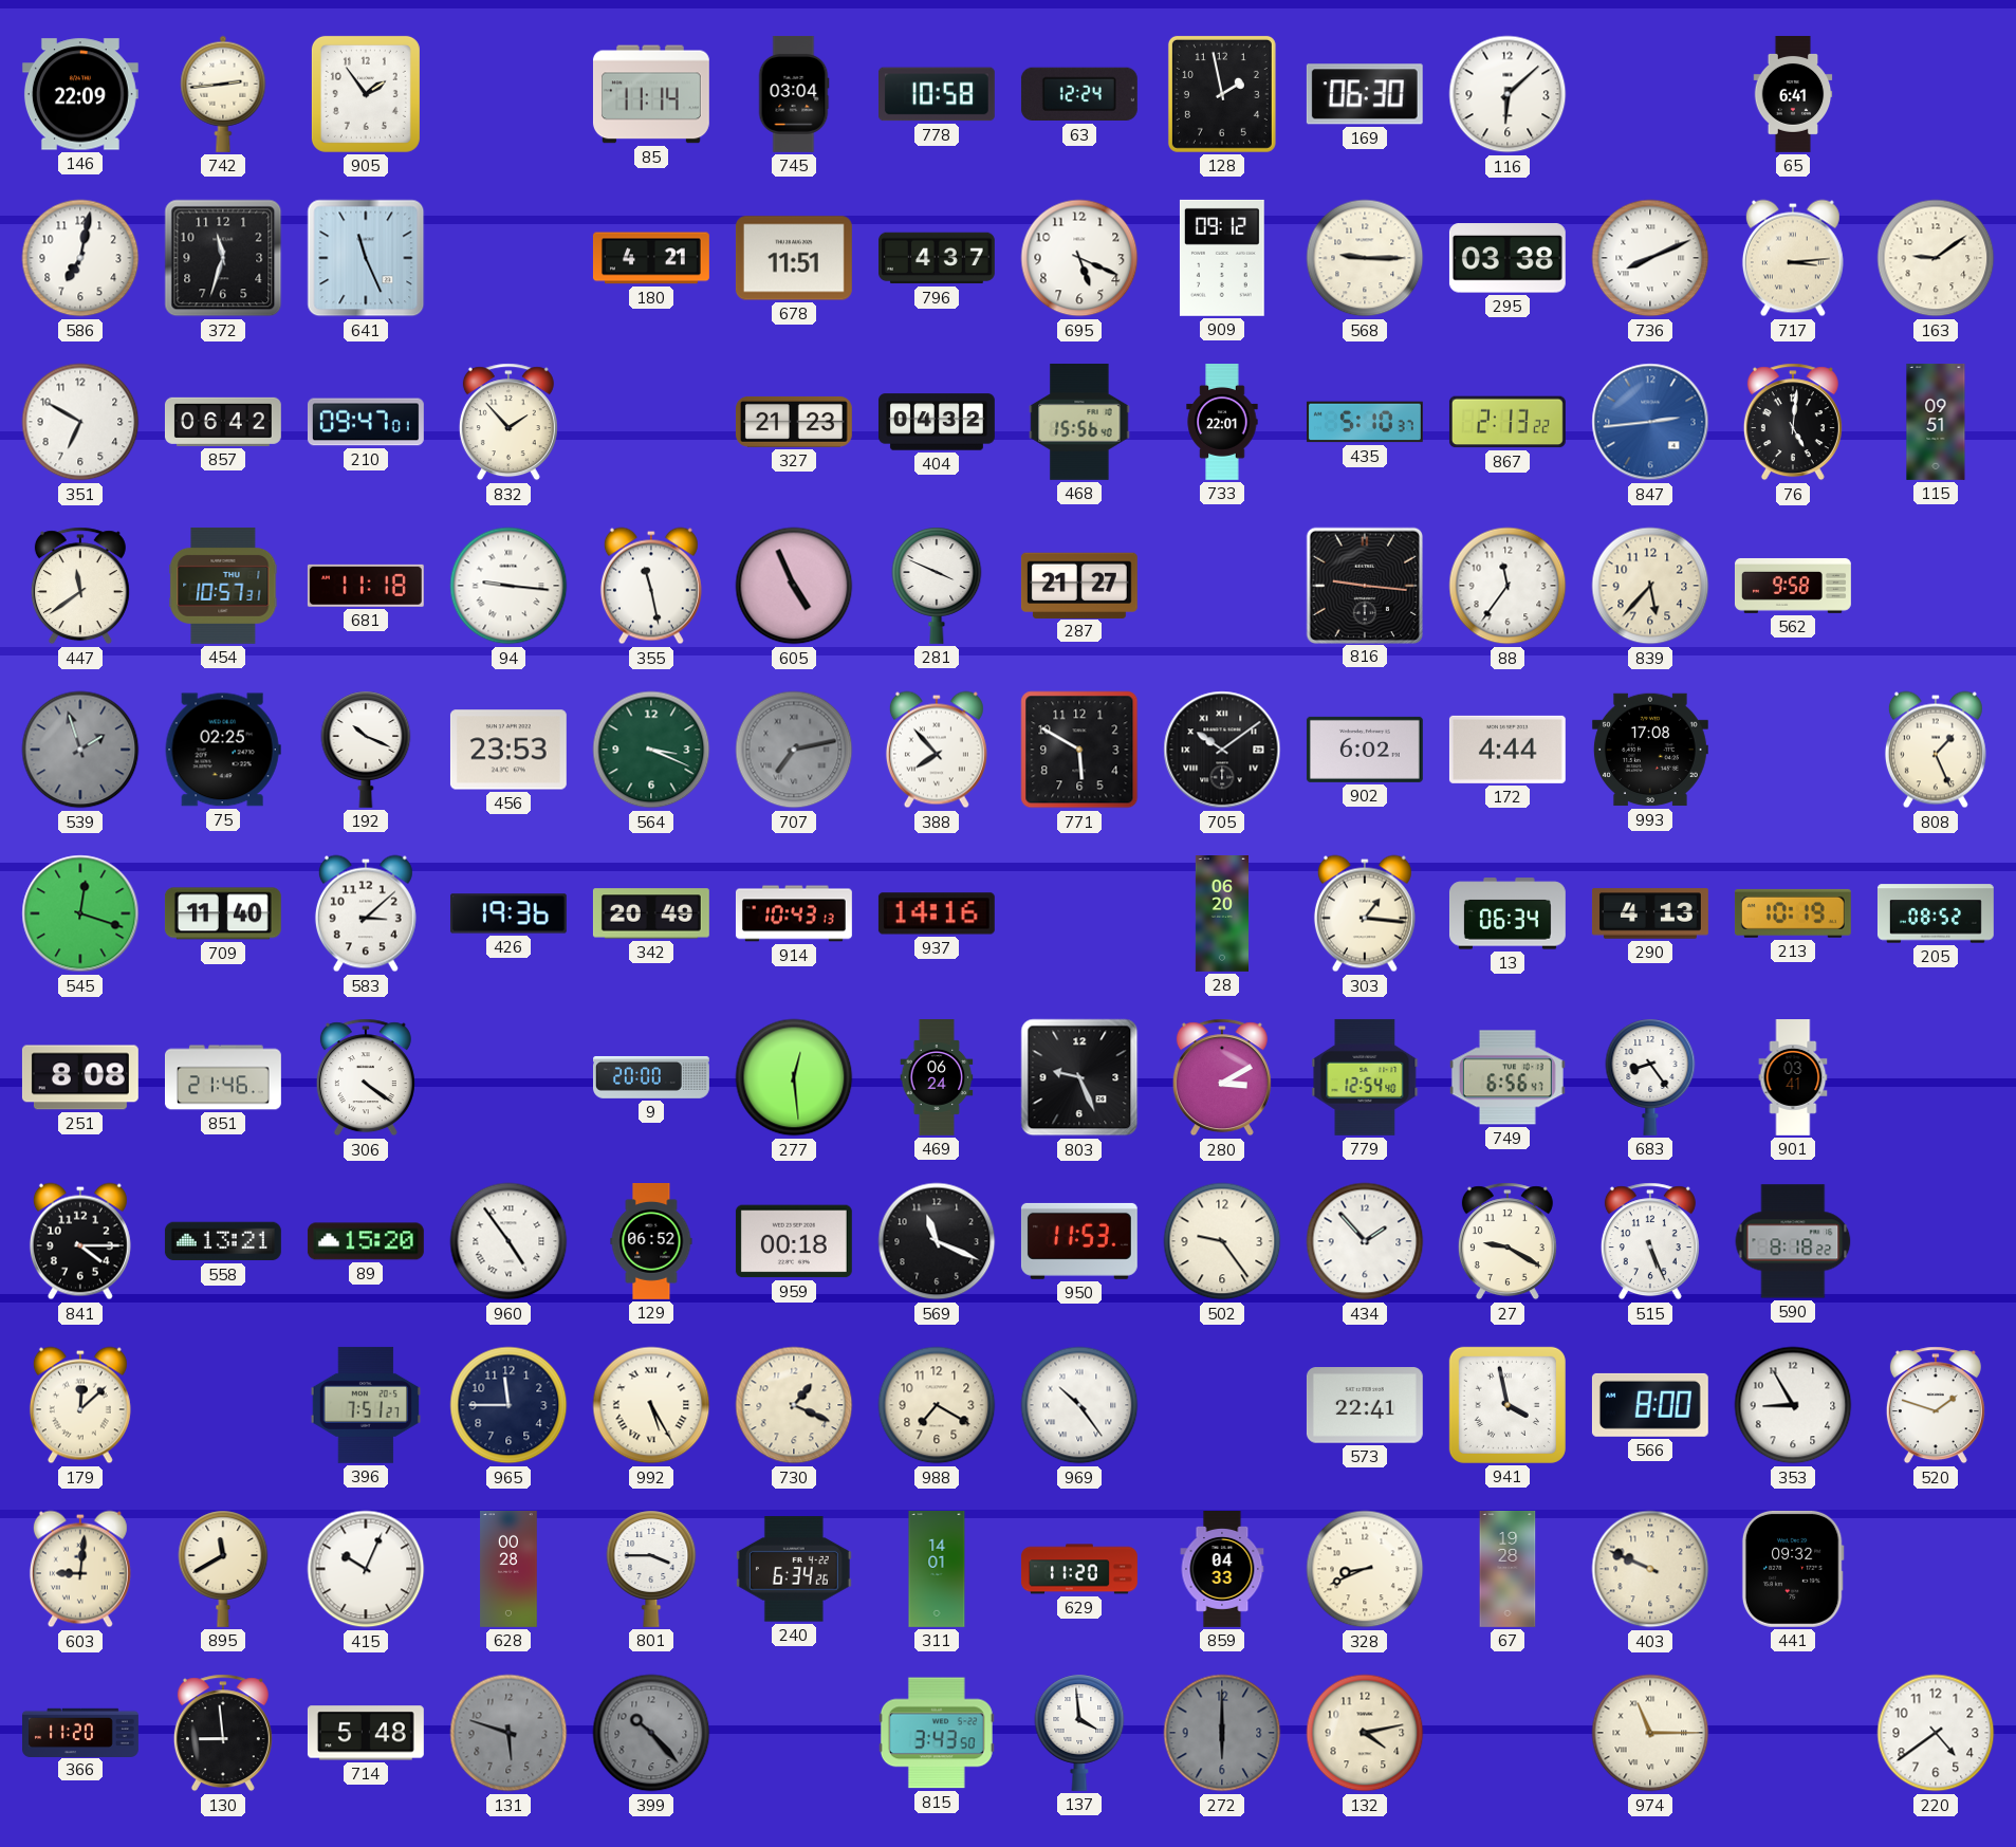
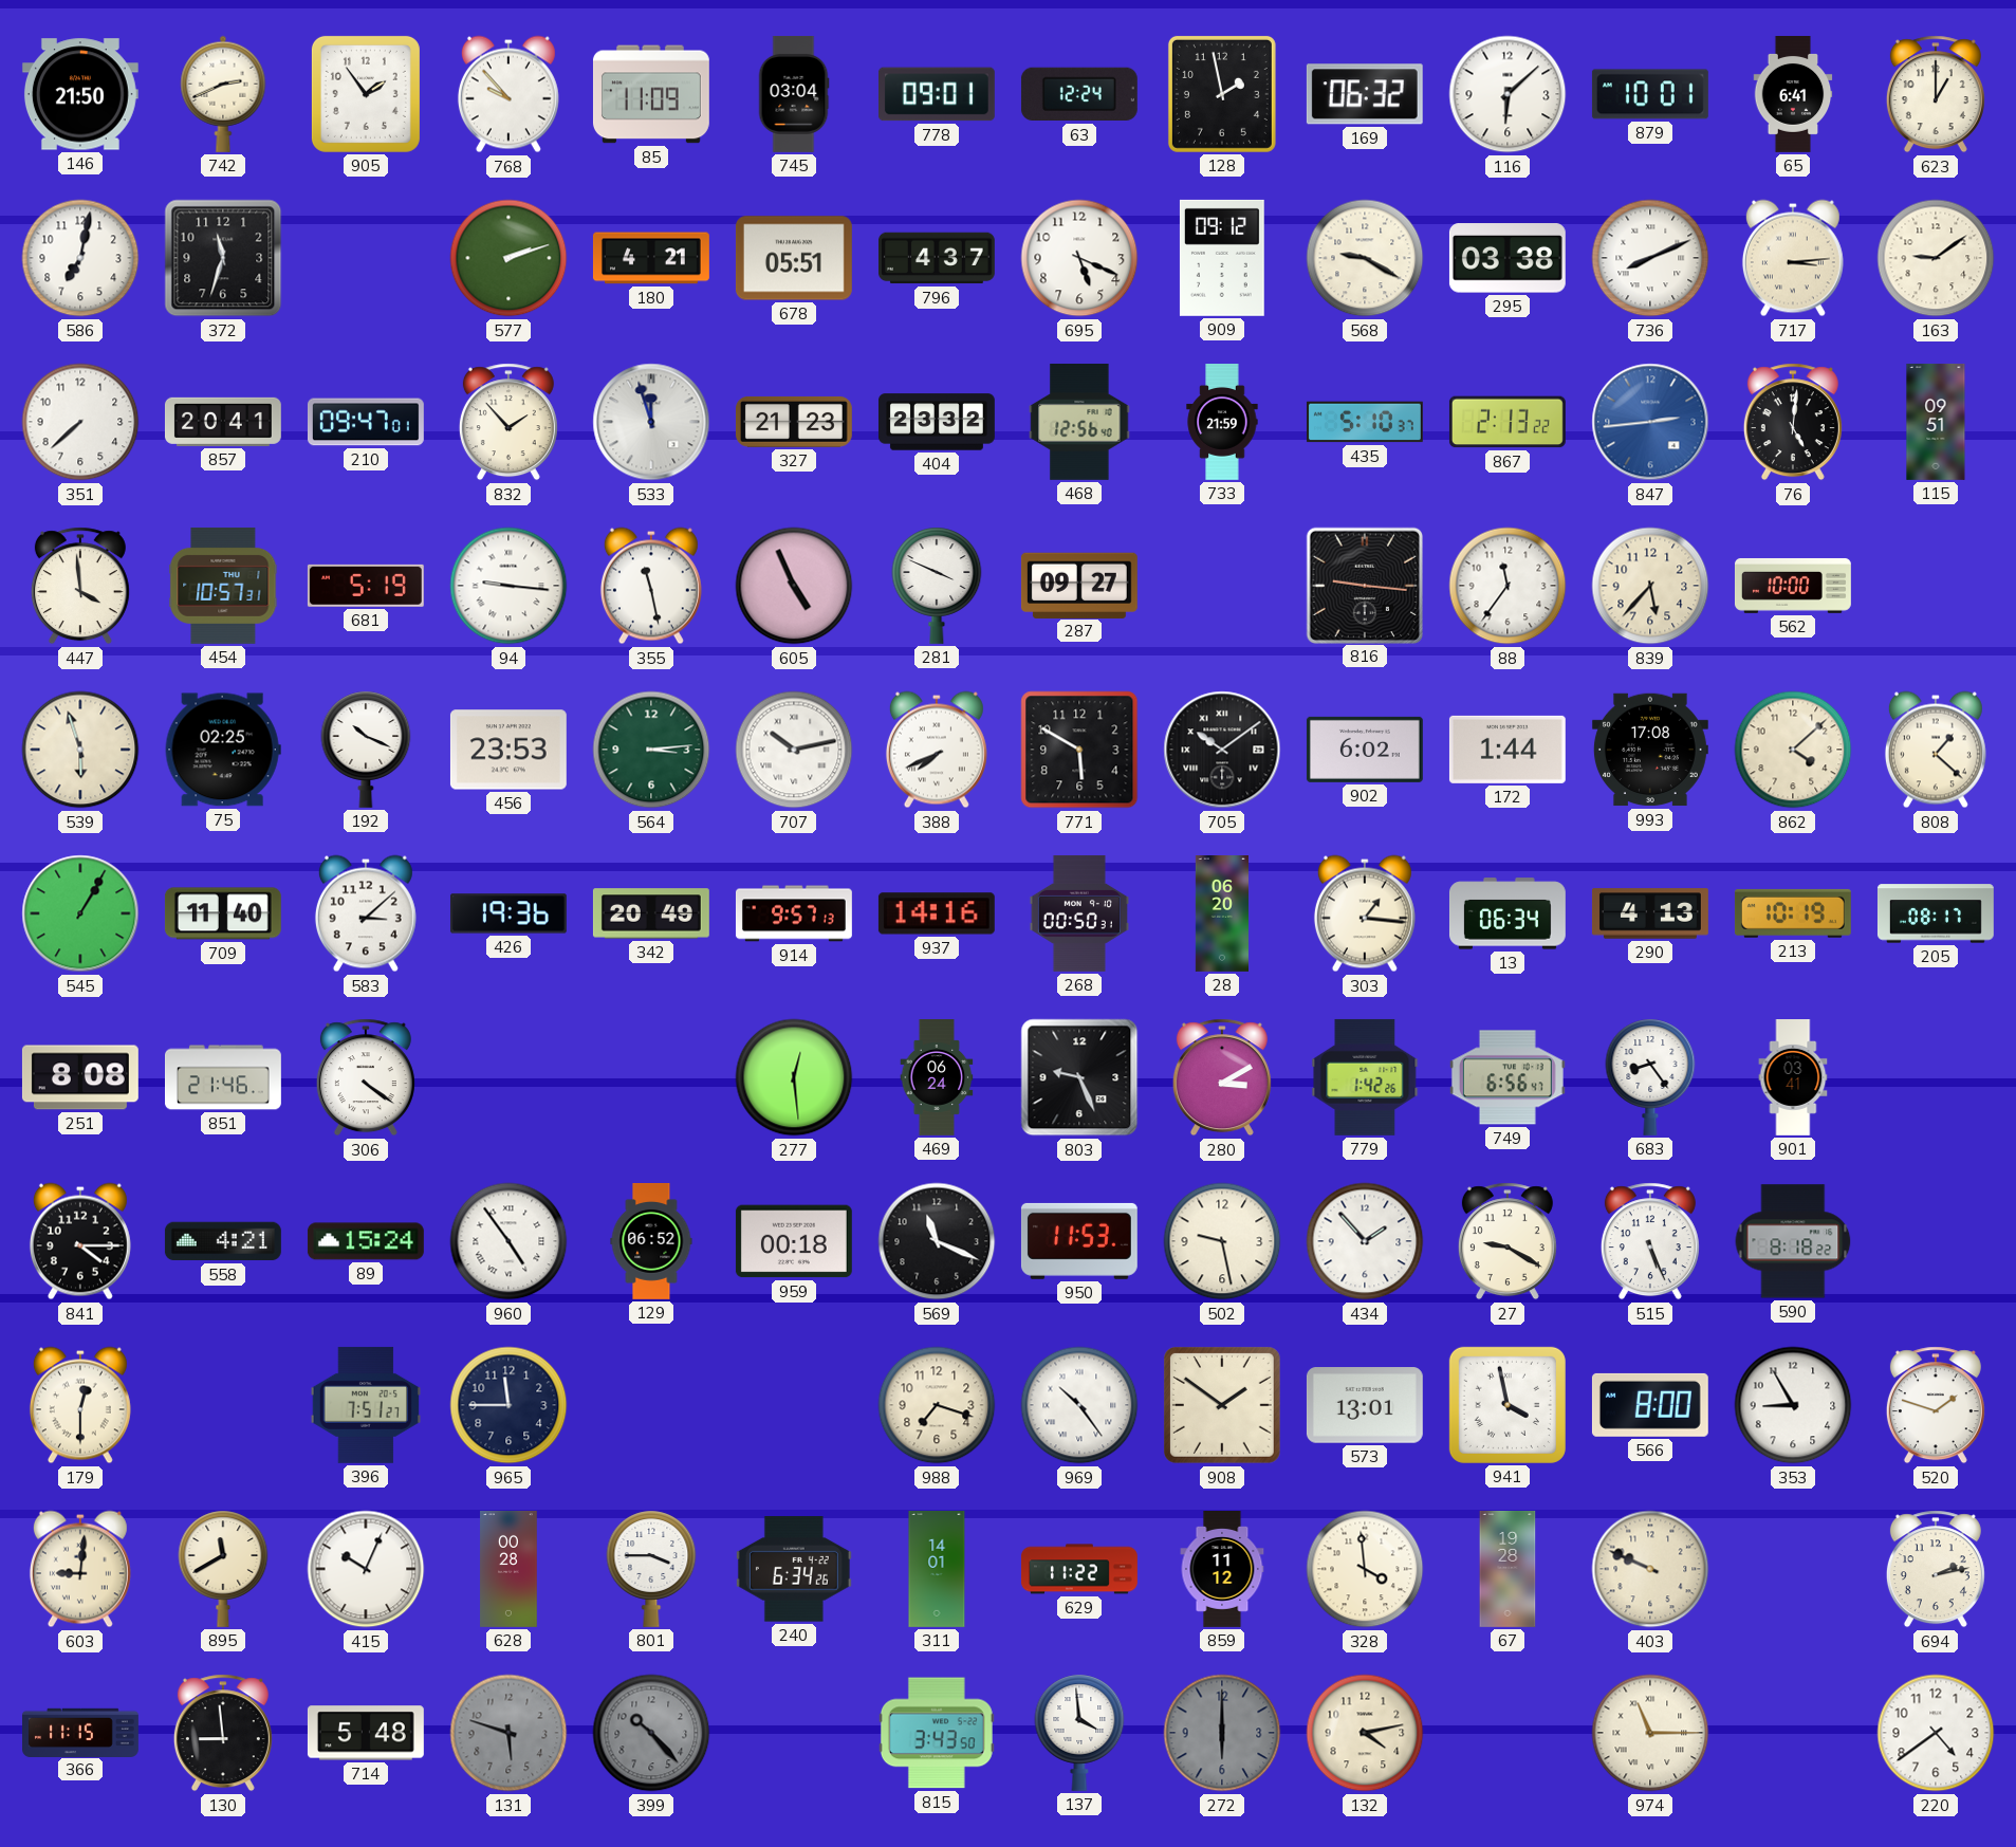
146: 22:09 -> 21:50 (80, 94)
742: 2:44 -> 2:41 (223, 94)
768: none -> 9:53 (508, 94)
85: 11:14 -> 11:09 (651, 94)
778: 10:58 -> 09:01 (937, 94)
169: 06:30 -> 06:32 (1365, 94)
879: none -> 10:01 (1650, 94)
623: none -> 1:00 (1936, 94)
641: 11:26 -> none (366, 258)
577: none -> 2:12 (508, 258)
678: 11:51 -> 05:51 (794, 258)
568: 9:15 -> 9:20 (1365, 258)
351: 6:50 -> 7:38 (80, 422)
857: 06:42 -> 20:41 (223, 422)
533: none -> 11:57 (651, 422)
404: 04:32 -> 23:32 (937, 422)
468: 15:56 -> 12:56 (1079, 422)
733: 22:01 -> 21:59 (1222, 423)
447: 11:39 -> 3:59 (80, 586)
681: 11:18 -> 5:19 (366, 586)
287: 21:27 -> 09:27 (1079, 585)
562: 9:58 -> 10:00 (1793, 586)
539: 1:57 -> 5:57 (80, 750)
539 dial: grey -> cream (80, 750)
564: 3:19 -> 3:14 (651, 750)
707: 7:13 -> 10:13 (794, 750)
707 dial: grey -> white (794, 750)
388: 7:53 -> 7:41 (937, 750)
172: 4:44 -> 1:44 (1508, 750)
862: none -> 4:08 (1793, 750)
808: 1:26 -> 1:22 (1936, 750)
545: 12:18 -> 1:05 (80, 913)
914: 10:43 -> 9:57 (794, 913)
268: none -> 00:50 (1079, 913)
205: 08:52 -> 08:17 (1936, 913)
9: 20:00 -> none (652, 1077)
779: 12:54 -> 1:42 (1365, 1077)
558: 13:21 -> 4:21 (223, 1241)
89: 15:20 -> 15:24 (366, 1241)
502: 9:24 -> 9:28 (1222, 1241)
179: 12:08 -> 12:30 (80, 1405)
992: 5:25 -> none (651, 1405)
730: 1:19 -> none (794, 1405)
988: 7:20 -> 7:18 (937, 1405)
908: none -> 1:51 (1222, 1405)
573: 22:41 -> 13:01 (1365, 1405)
629: 11:20 -> 11:22 (1079, 1569)
859: 04:33 -> 11:12 (1222, 1570)
328: 8:41 -> 3:59 (1365, 1569)
441: 09:32 -> none (1793, 1569)
694: none -> 2:13 (1936, 1569)
366: 11:20 -> 11:15 (81, 1732)
